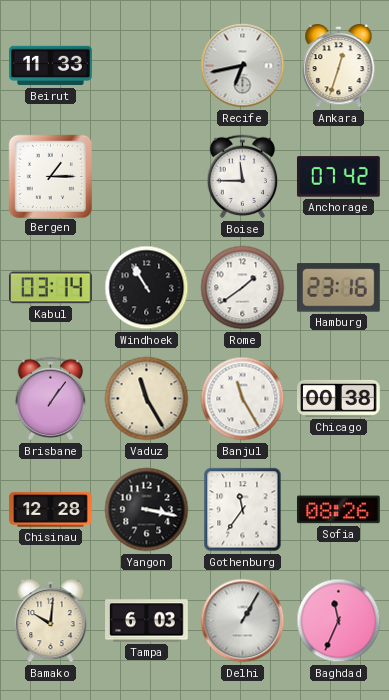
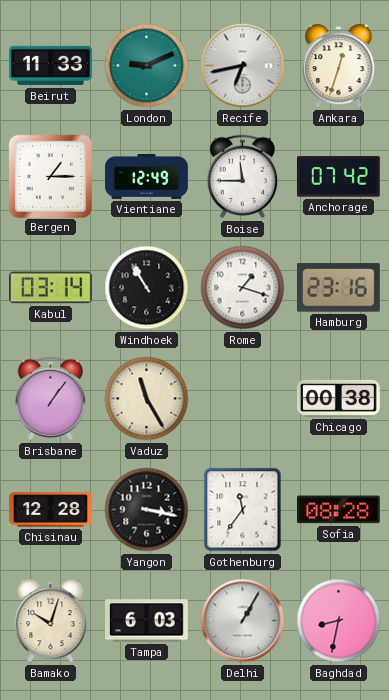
London: none -> 9:11 (147, 66)
Vientiane: none -> 12:49 (147, 177)
Rome: 1:39 -> 1:18 (243, 288)
Banjul: 11:25 -> none (243, 399)
Sofia: 08:26 -> 08:28 (338, 510)
Bamako: 10:01 -> 10:03 (51, 621)
Baghdad: 11:34 -> 8:32 (339, 621)
